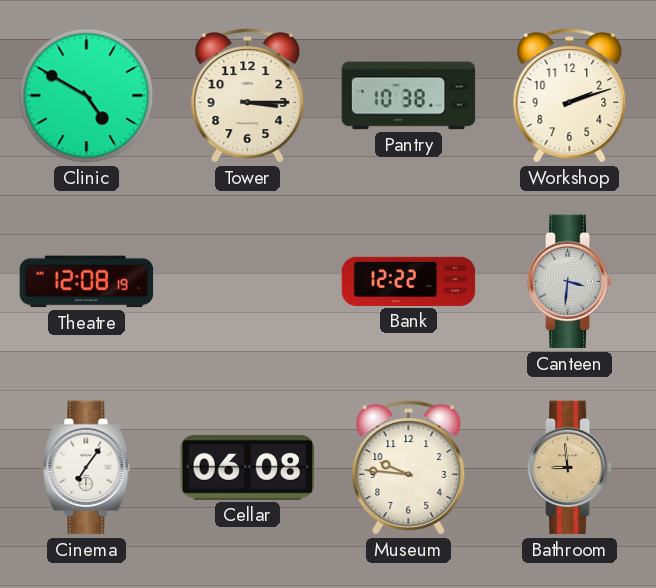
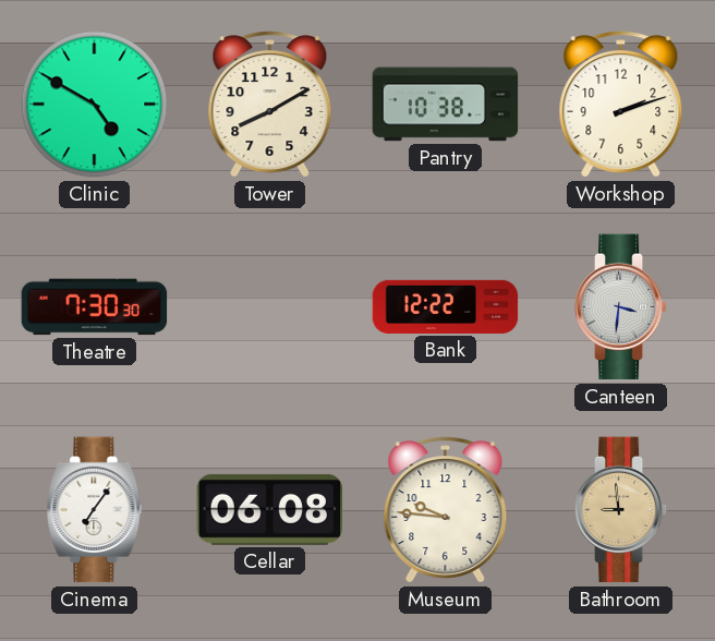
Tower: 3:15 -> 8:10 (270, 105)
Theatre: 12:08 -> 7:30 (95, 307)
